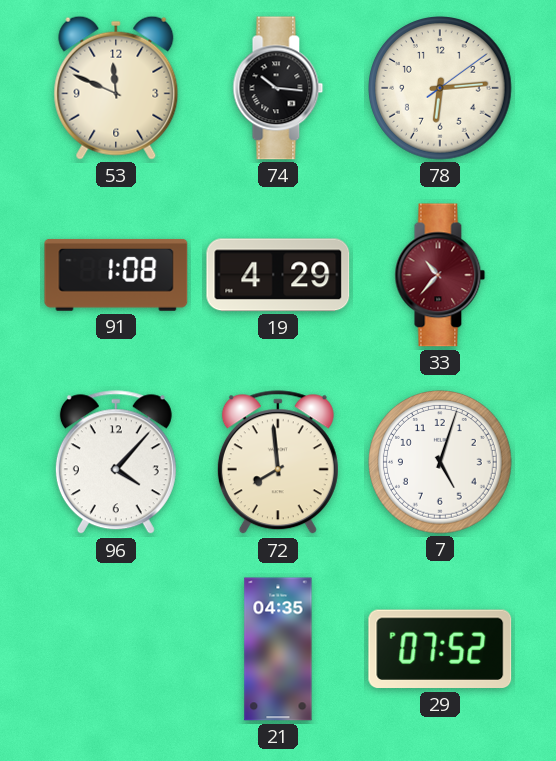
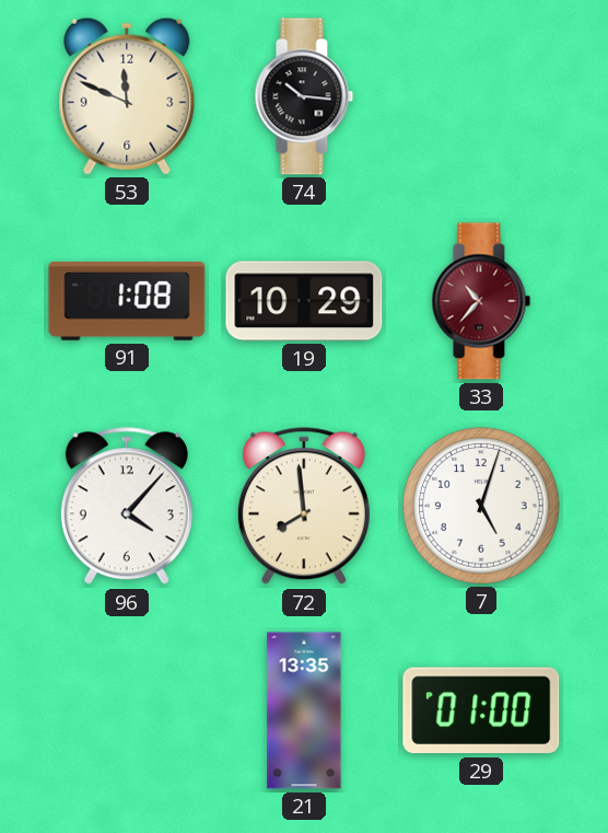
78: 6:14 -> none (440, 88)
19: 4:29 -> 10:29 (304, 301)
21: 04:35 -> 13:35 (304, 710)
29: 07:52 -> 01:00 (481, 710)
